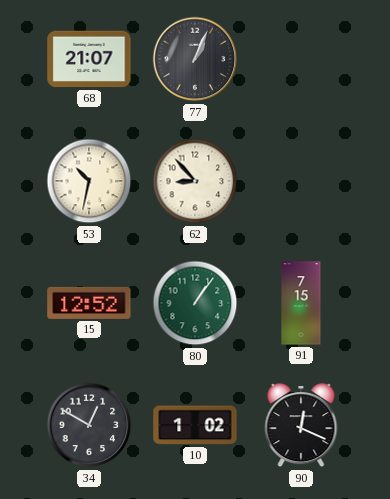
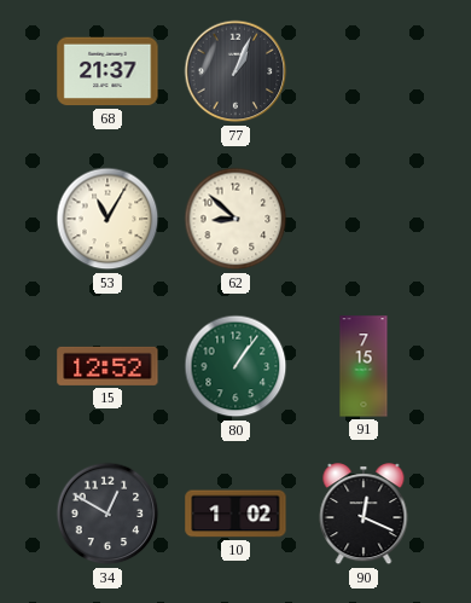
68: 21:07 -> 21:37 (107, 71)
53: 10:32 -> 11:05 (107, 219)
62: 8:53 -> 8:52 (235, 219)
